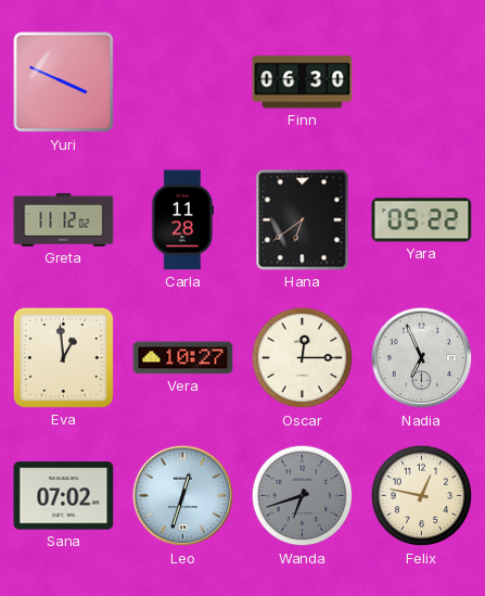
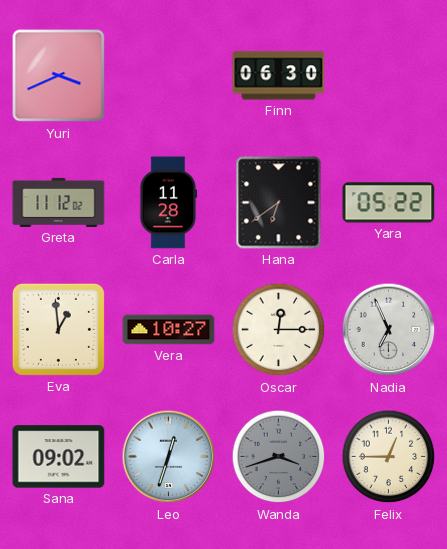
Yuri: 3:49 -> 3:41 (59, 76)
Sana: 07:02 -> 09:02 (59, 457)
Wanda: 6:42 -> 3:42 (279, 457)
Felix: 12:47 -> 12:45 (389, 457)
